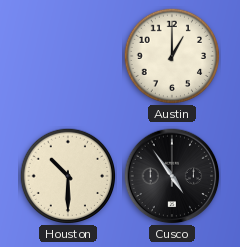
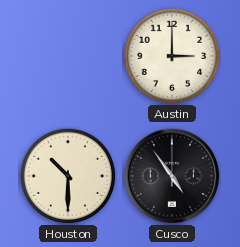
Austin: 1:00 -> 3:00 (172, 56)
